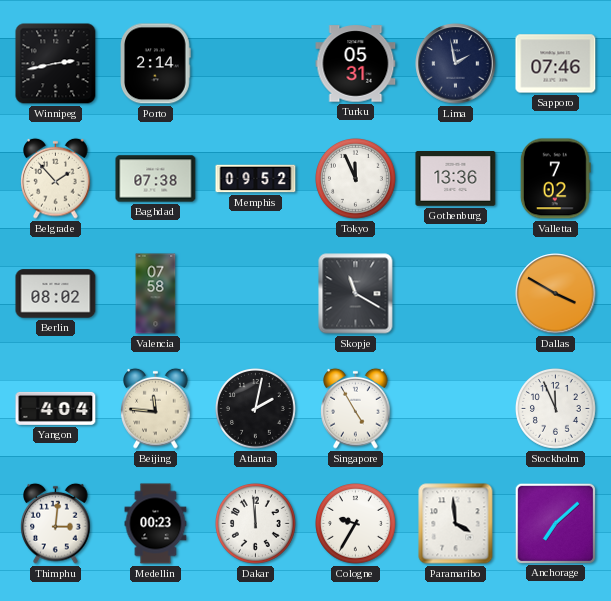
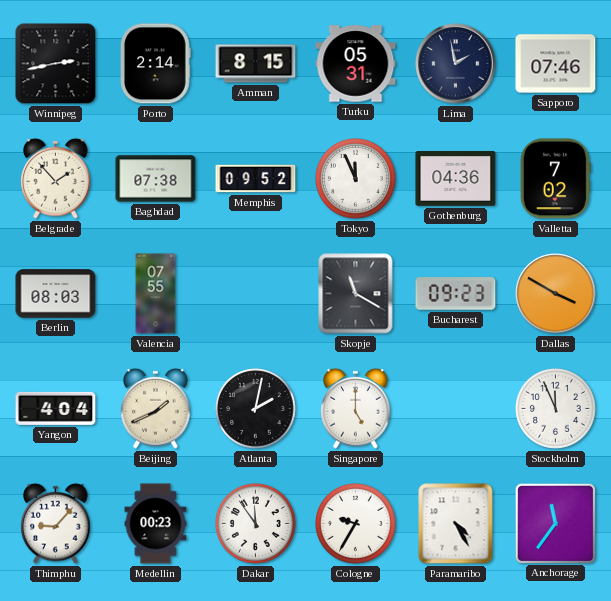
Amman: none -> 8:15 (256, 64)
Gothenburg: 13:36 -> 04:36 (456, 179)
Berlin: 08:02 -> 08:03 (56, 294)
Valencia: 07:58 -> 07:55 (156, 294)
Bucharest: none -> 09:23 (456, 294)
Beijing: 11:46 -> 1:41 (156, 408)
Singapore: 4:55 -> 5:00 (356, 408)
Thimphu: 3:01 -> 9:07 (56, 523)
Dakar: 11:59 -> 11:54 (256, 524)
Paramaribo: 3:59 -> 4:25 (456, 524)
Anchorage: 7:08 -> 11:36 (555, 523)
